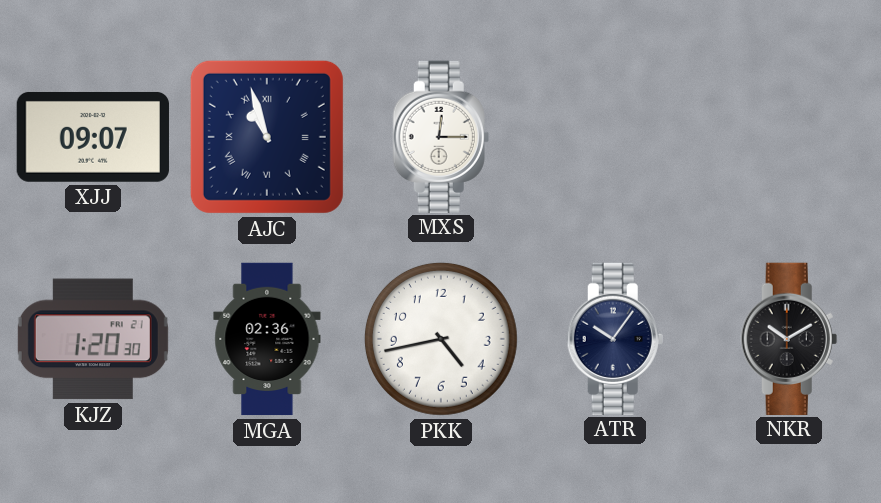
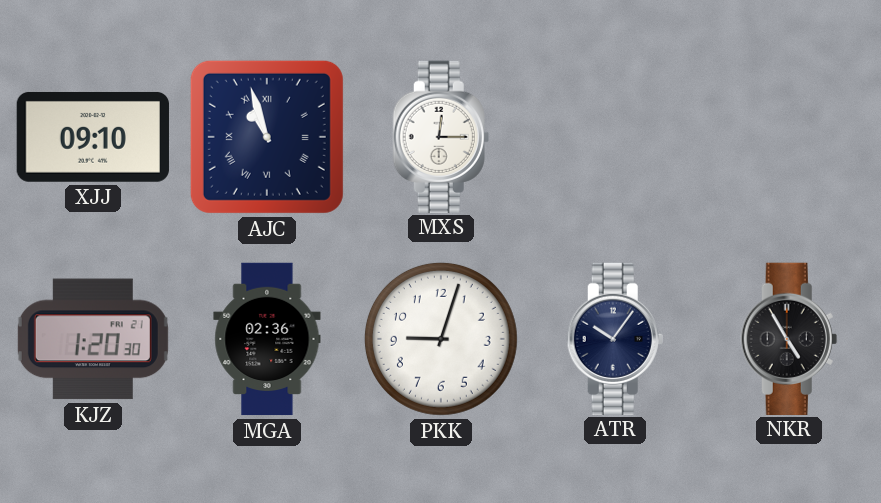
XJJ: 09:07 -> 09:10 (92, 137)
PKK: 4:43 -> 9:03 (441, 339)
NKR: 10:10 -> 4:55 (789, 338)
